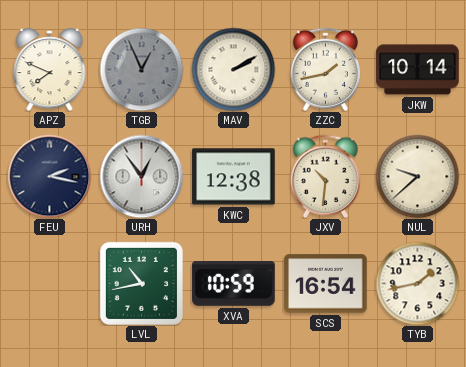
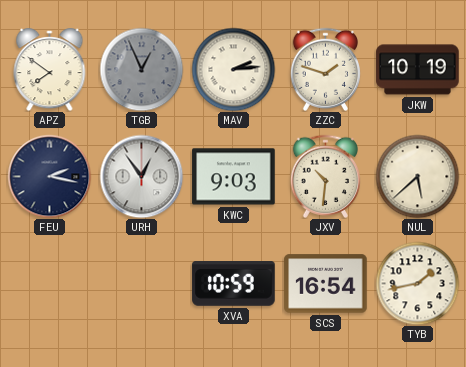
APZ: 7:49 -> 7:51 (50, 70)
MAV: 2:10 -> 2:14 (233, 69)
ZZC: 1:43 -> 1:48 (325, 69)
JKW: 10:14 -> 10:19 (418, 70)
KWC: 12:38 -> 9:03 (234, 177)
NUL: 9:38 -> 5:38 (417, 176)
LVL: 10:43 -> none (141, 283)
